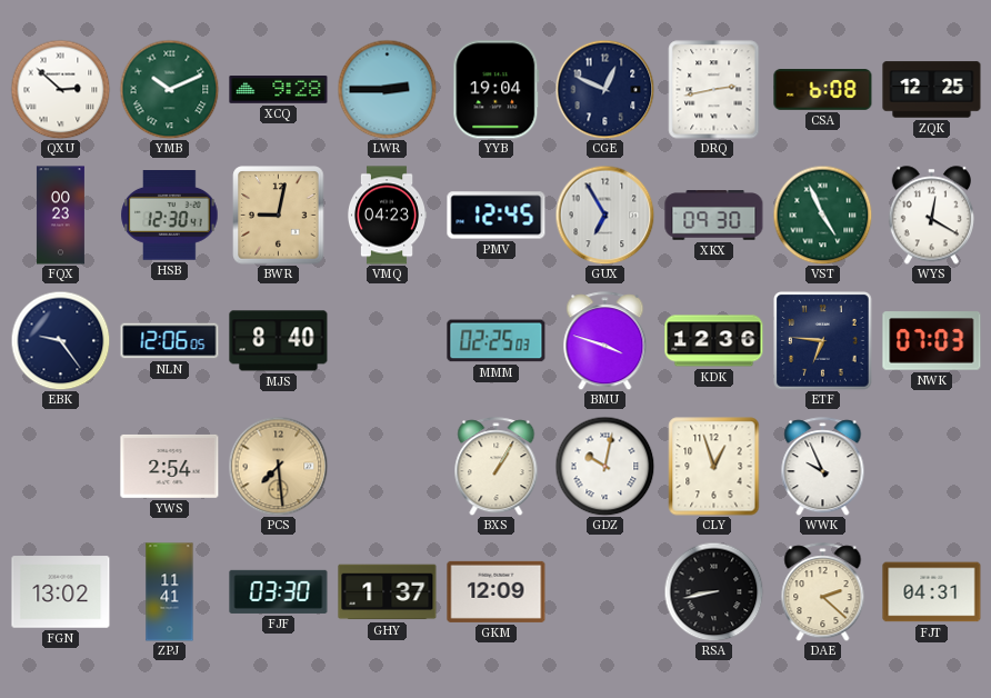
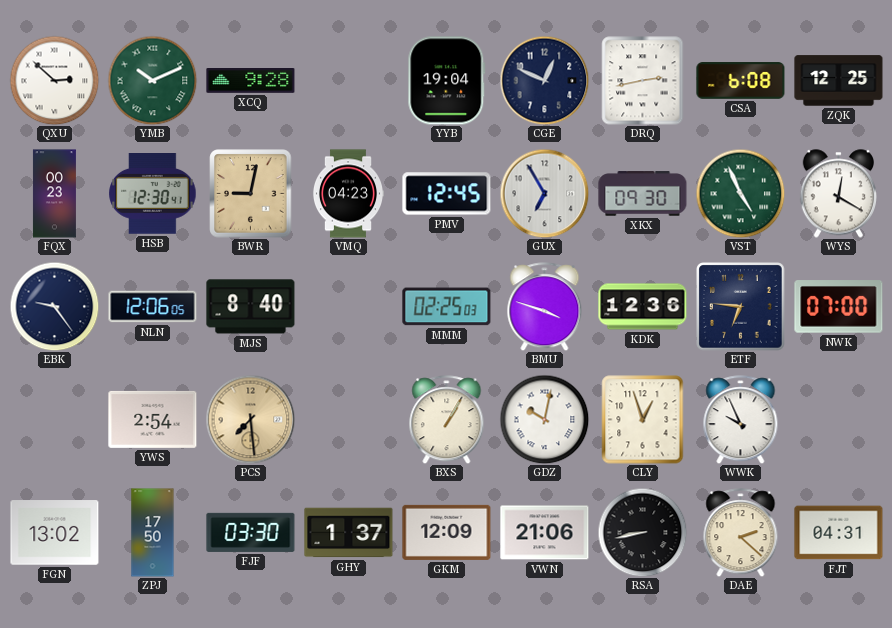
LWR: 2:45 -> none (387, 89)
NWK: 07:03 -> 07:00 (839, 307)
ZPJ: 11:41 -> 17:50 (153, 533)
VWN: none -> 21:06 (545, 533)
